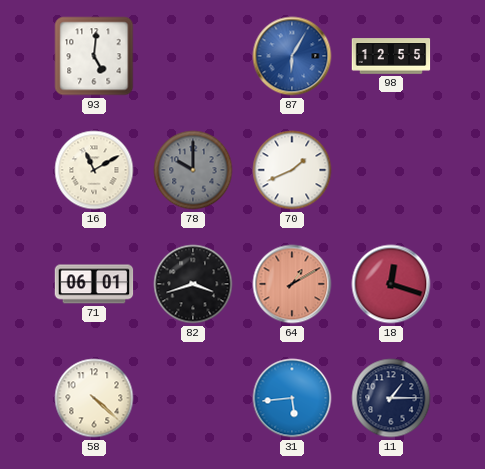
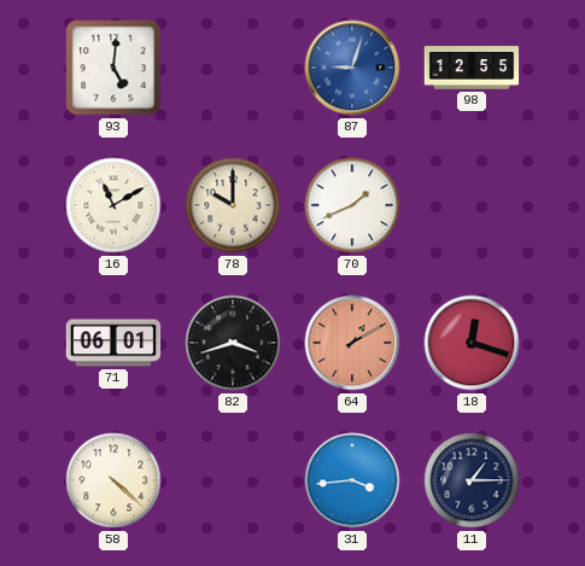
87: 6:05 -> 9:03 (352, 68)
78 dial: grey -> cream (233, 205)
31: 5:44 -> 3:44 (352, 480)
